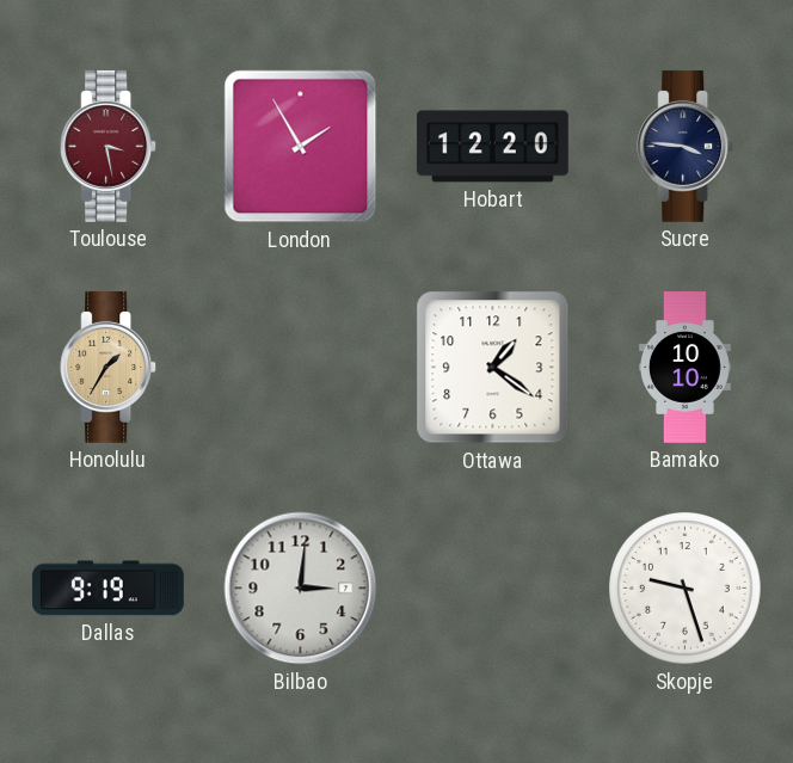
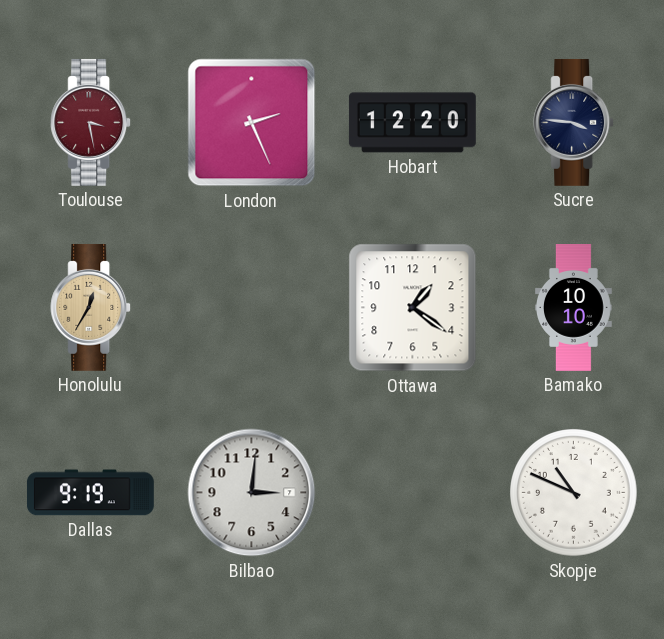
London: 1:55 -> 2:26 (252, 123)
Honolulu: 1:35 -> 12:35 (91, 307)
Skopje: 9:27 -> 10:49 (574, 493)
